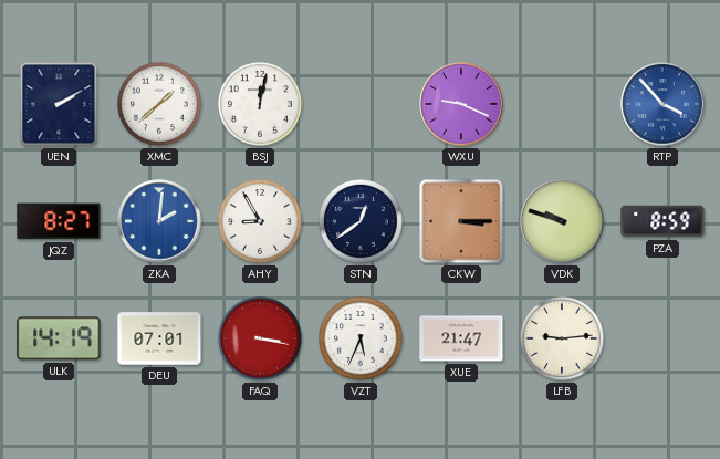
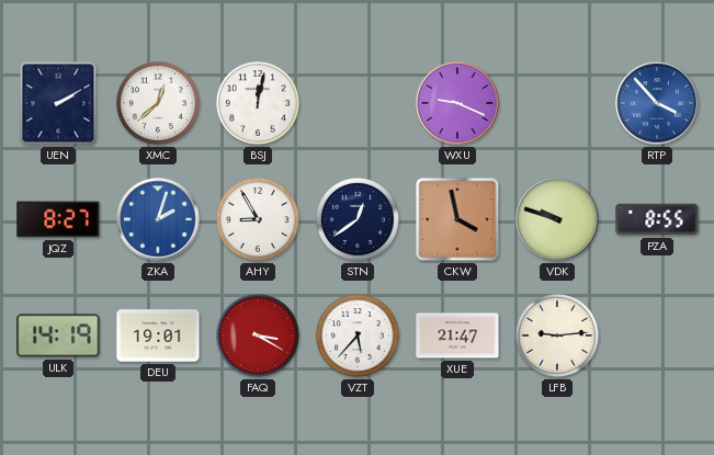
XMC: 1:38 -> 12:38 (158, 103)
ZKA: 2:01 -> 2:03 (158, 219)
CKW: 3:15 -> 3:58 (457, 219)
PZA: 8:59 -> 8:55 (657, 219)
DEU: 07:01 -> 19:01 (158, 335)
FAQ: 3:17 -> 3:20 (258, 335)
VZT: 5:34 -> 5:37 (358, 335)
